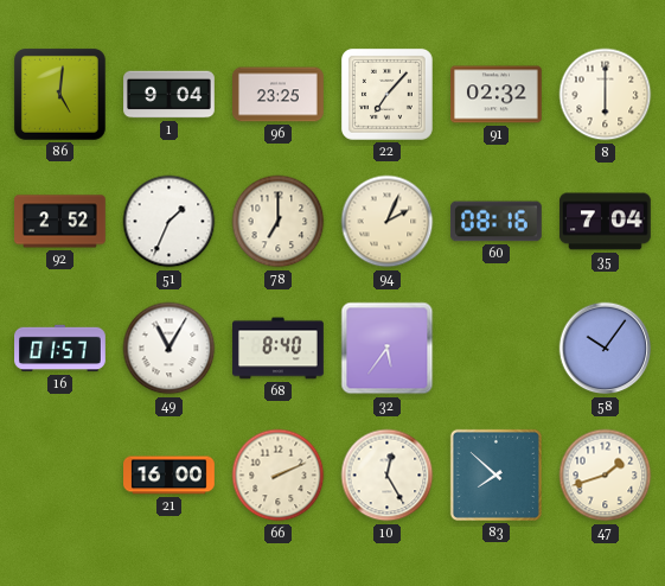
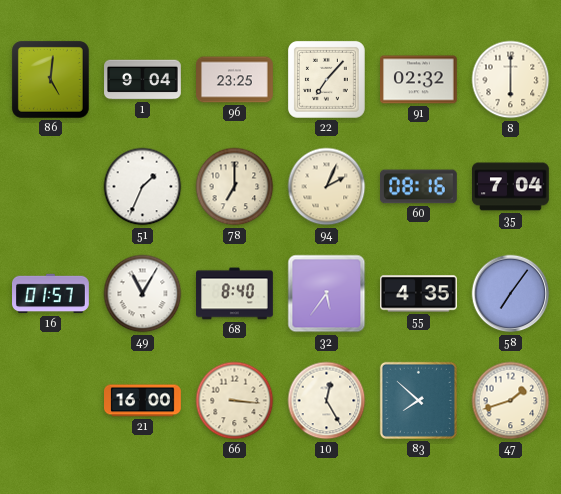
92: 2:52 -> none (60, 222)
55: none -> 4:35 (419, 294)
58: 10:06 -> 7:06 (511, 294)
66: 2:11 -> 3:16 (235, 401)
